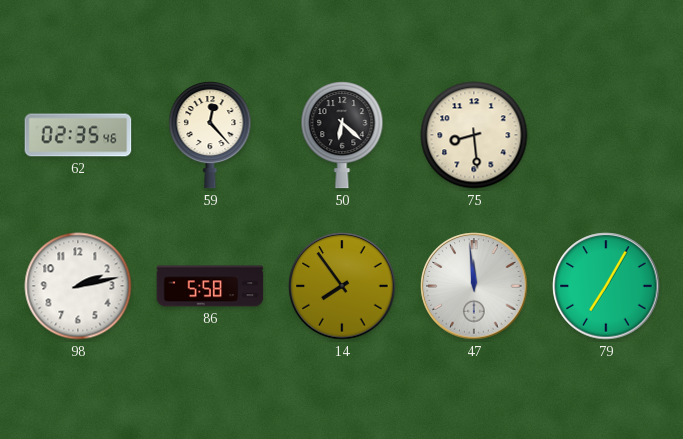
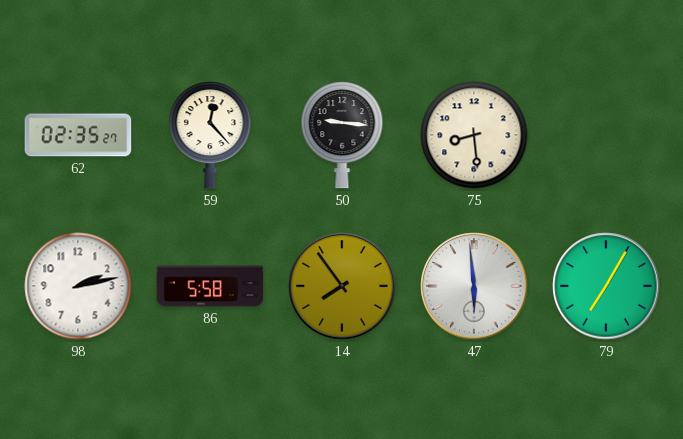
62: 02:35:46 -> 02:35:27 (78, 135)
50: 6:22 -> 9:16 (342, 135)
47: 11:59 -> 5:59 (474, 286)
